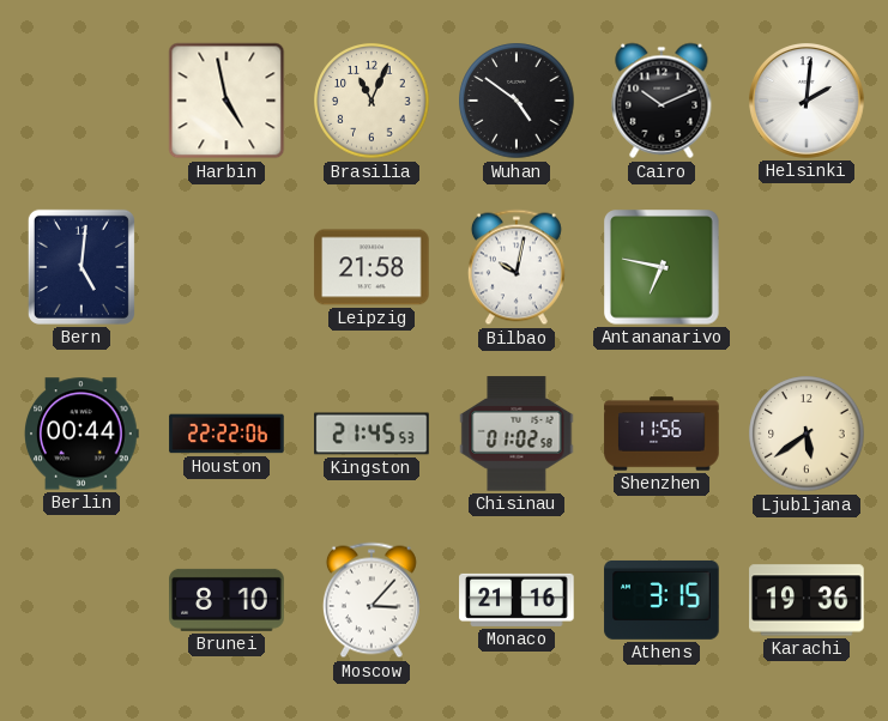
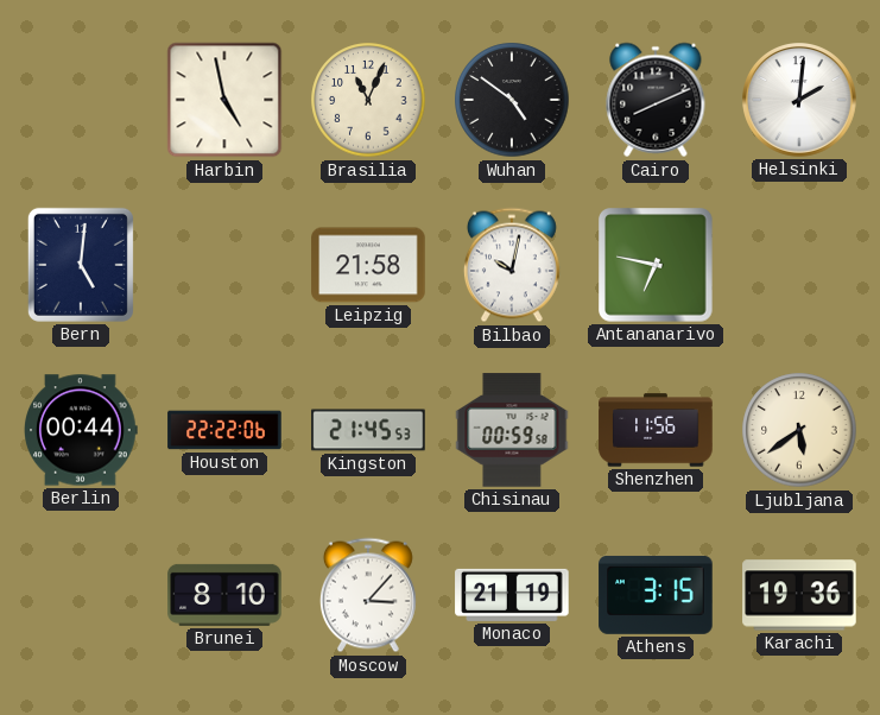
Cairo: 10:11 -> 8:11 (656, 100)
Chisinau: 01:02 -> 00:59 (512, 430)
Monaco: 21:16 -> 21:19 (512, 595)
